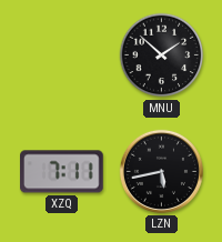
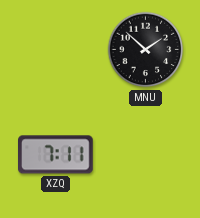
LZN: 5:43 -> none (161, 171)
